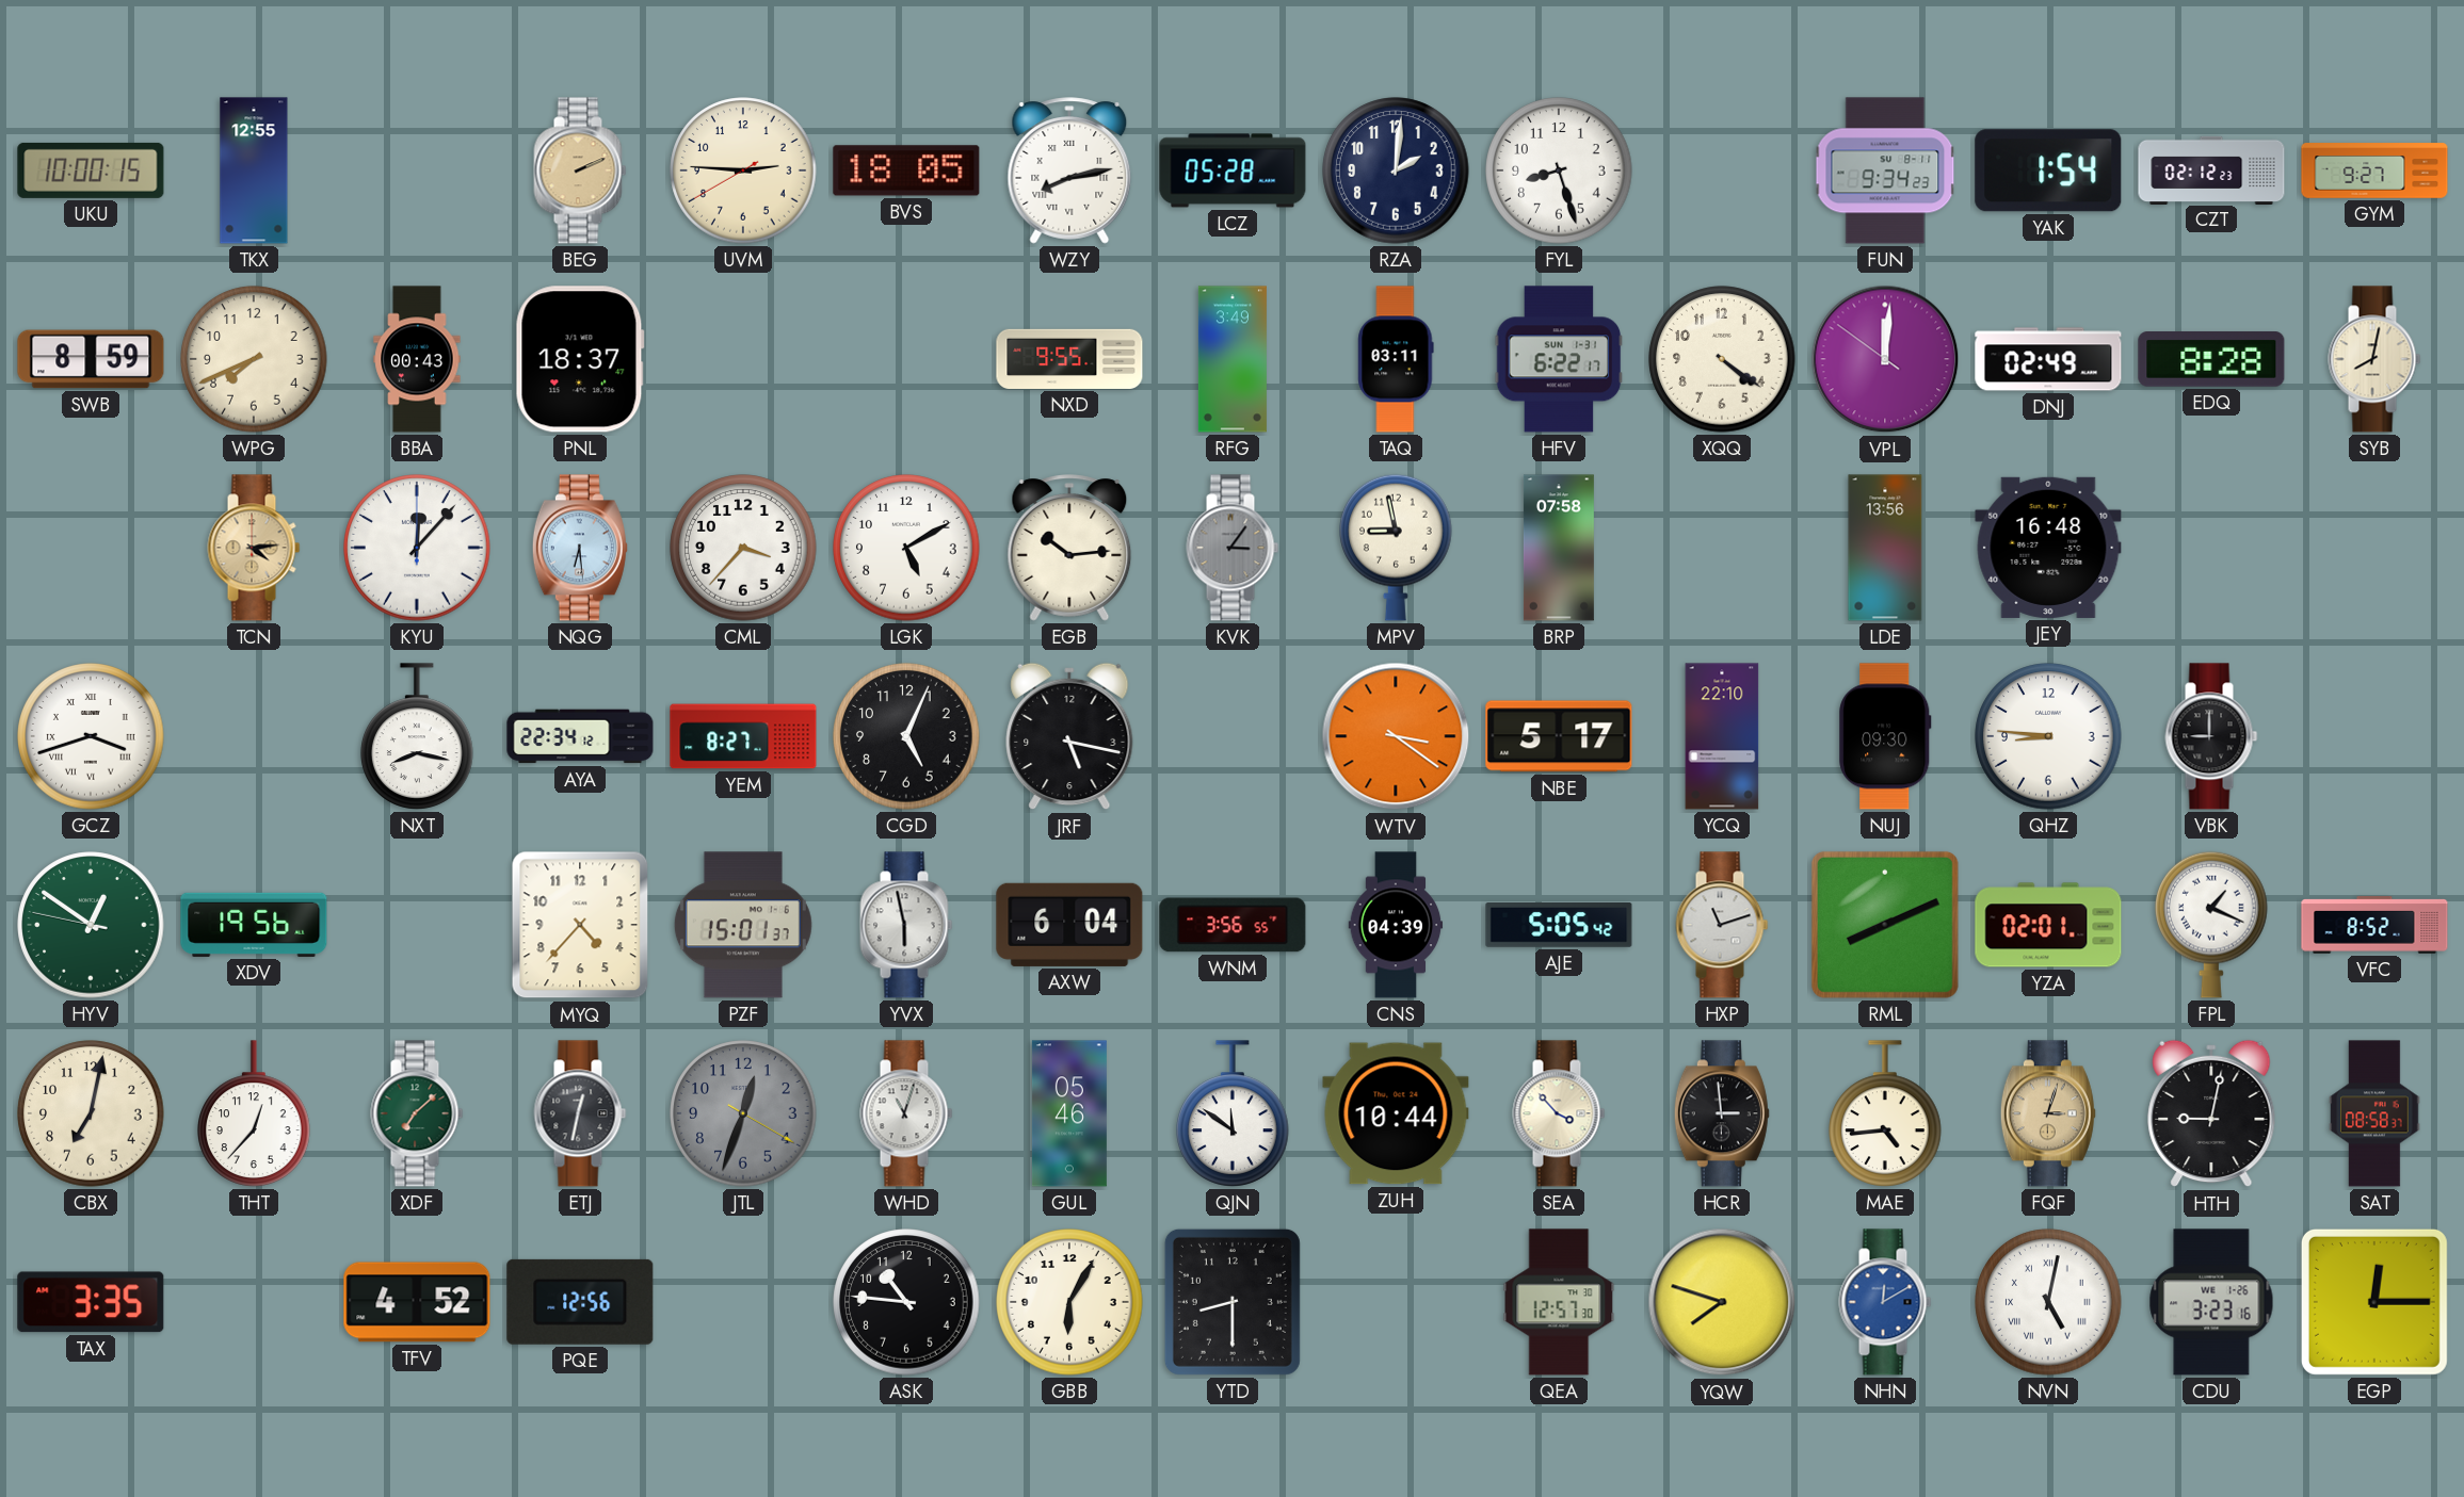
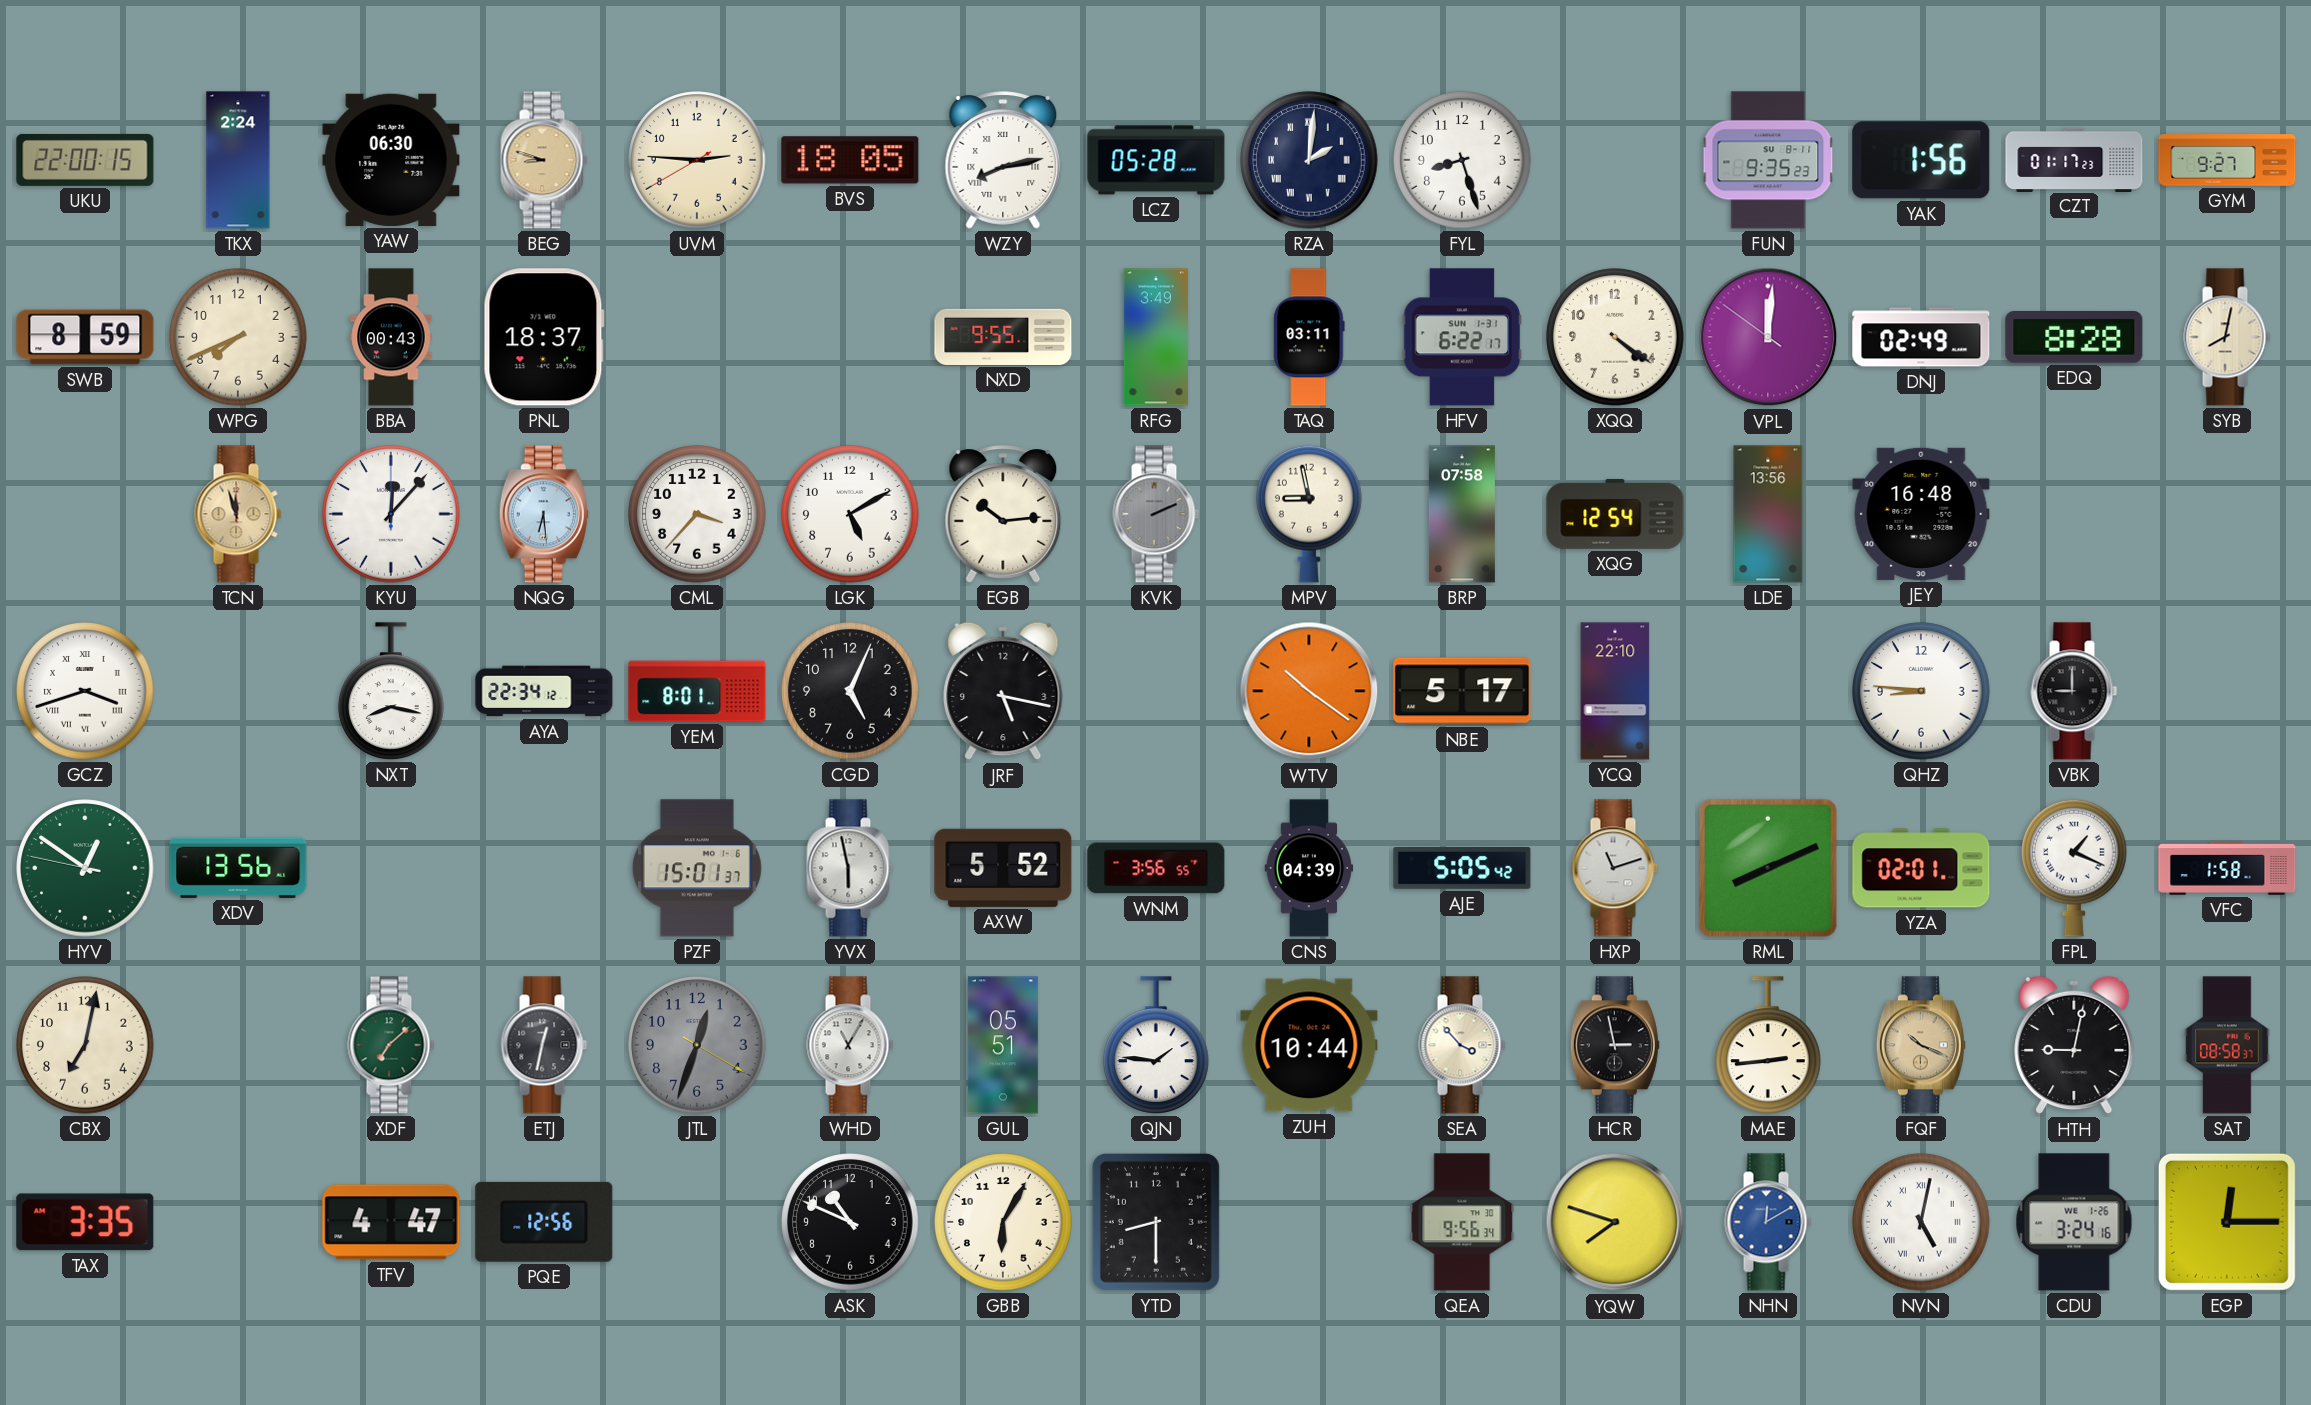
UKU: 10:00 -> 22:00 (85, 160)
TKX: 12:55 -> 2:24 (238, 160)
YAW: none -> 06:30 (391, 160)
BEG: 2:11 -> 8:48 (544, 160)
RZA numerals: Arabic -> Roman (1309, 160)
FUN: 9:34 -> 9:35 (1768, 160)
YAK: 1:54 -> 1:56 (1921, 160)
CZT: 02:12 -> 01:17 (2074, 159)
TCN: 4:14 -> 11:57 (238, 514)
KVK: 3:06 -> 2:11 (1156, 514)
XQG: none -> 12:54 (1615, 514)
YEM: 8:27 -> 8:01 (697, 691)
WTV: 3:21 -> 10:21 (1309, 691)
NUJ: 09:30 -> none (1885, 736)
XDV: 19:56 -> 13:56 (238, 868)
MYQ: 4:37 -> none (580, 925)
AXW: 6:04 -> 5:52 (1003, 868)
VFC: 8:52 -> 1:58 (2227, 869)
THT: 12:37 -> none (255, 1113)
WHD: 11:03 -> 11:05 (850, 1045)
GUL: 05:46 -> 05:51 (1003, 1045)
QJN: 11:51 -> 1:46 (1157, 1045)
HCR: 2:59 -> 2:58 (1615, 1045)
MAE: 4:44 -> 2:44 (1769, 1045)
FQF: 3:03 -> 10:19 (1921, 1045)
TFV: 4:52 -> 4:47 (391, 1222)
ASK: 10:46 -> 10:49 (850, 1222)
QEA: 12:57 -> 9:56 (1462, 1222)
CDU: 3:23 -> 3:24 (2074, 1222)
